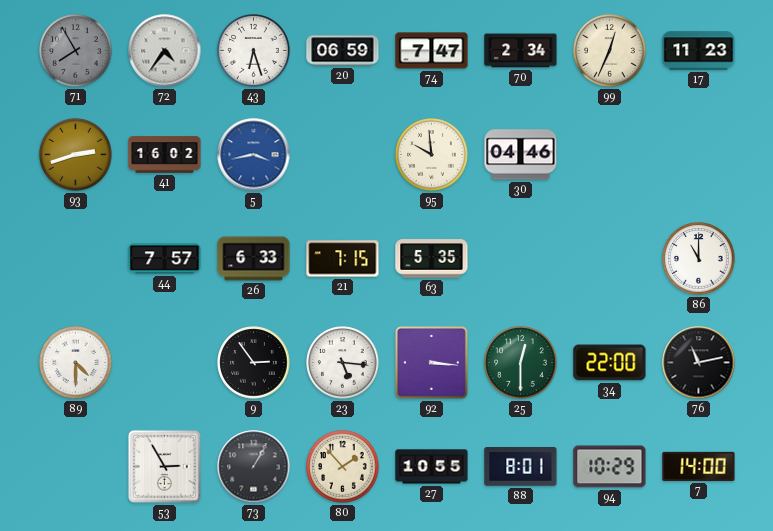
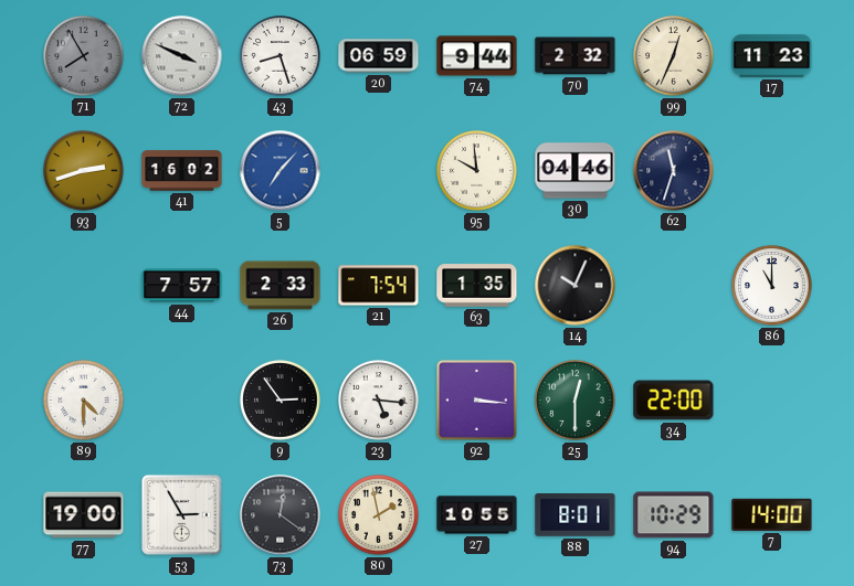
72: 4:36 -> 3:49 (182, 56)
43: 6:27 -> 8:27 (281, 56)
74: 7:47 -> 9:44 (477, 56)
70: 2:34 -> 2:32 (576, 56)
5: 3:43 -> 7:07 (281, 171)
62: none -> 11:33 (674, 171)
26: 6:33 -> 2:33 (281, 286)
21: 7:15 -> 7:54 (379, 286)
63: 5:35 -> 1:35 (477, 286)
14: none -> 10:04 (576, 286)
76: 11:13 -> none (699, 363)
77: none -> 19:00 (84, 515)
73: 1:05 -> 12:21 (281, 515)
80: 1:53 -> 1:58 (379, 515)
